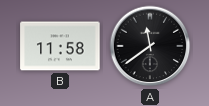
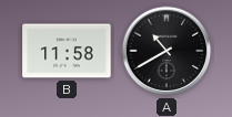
A: 11:39 -> 10:40 (167, 51)
